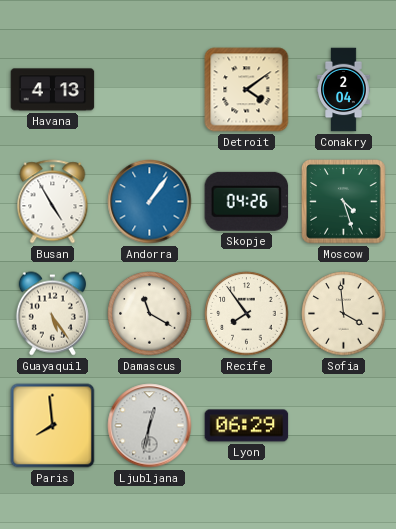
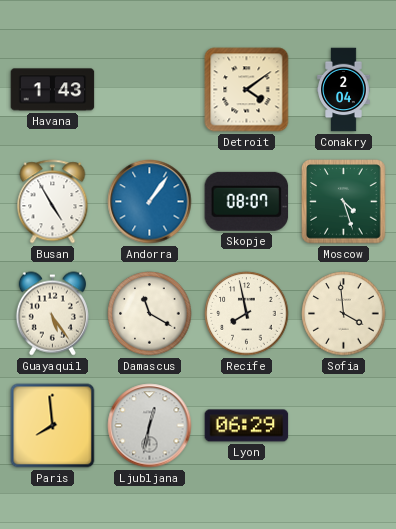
Havana: 4:13 -> 1:43 (53, 90)
Skopje: 04:26 -> 08:07 (247, 201)
Recife: 7:54 -> 7:58 (247, 314)
